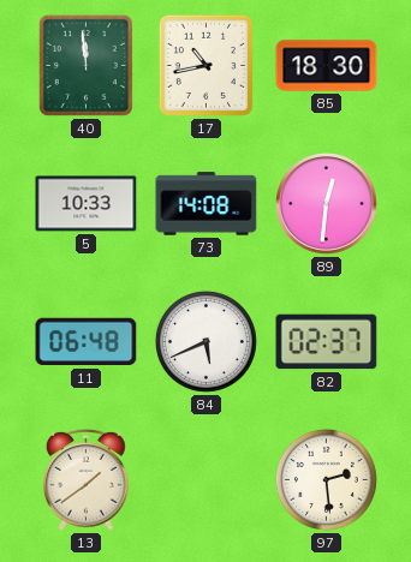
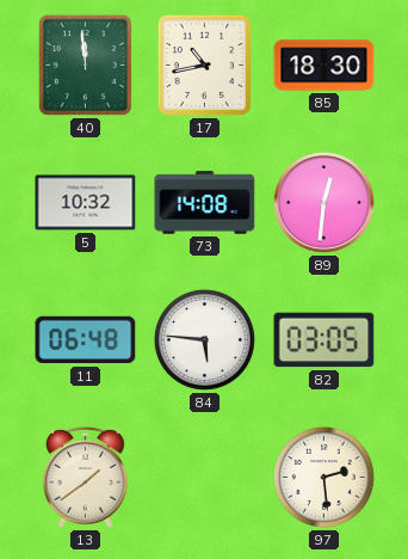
5: 10:33 -> 10:32 (86, 203)
84: 5:41 -> 5:46 (204, 339)
82: 02:37 -> 03:05 (324, 340)
